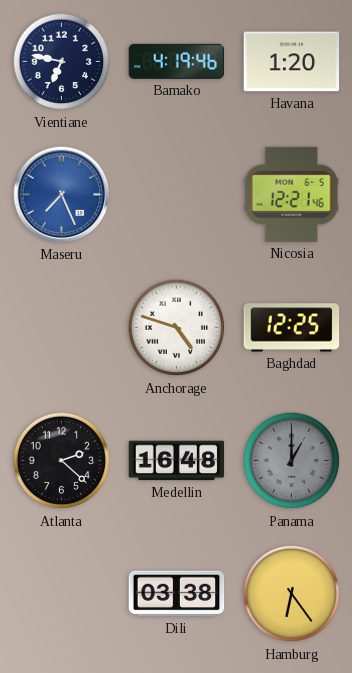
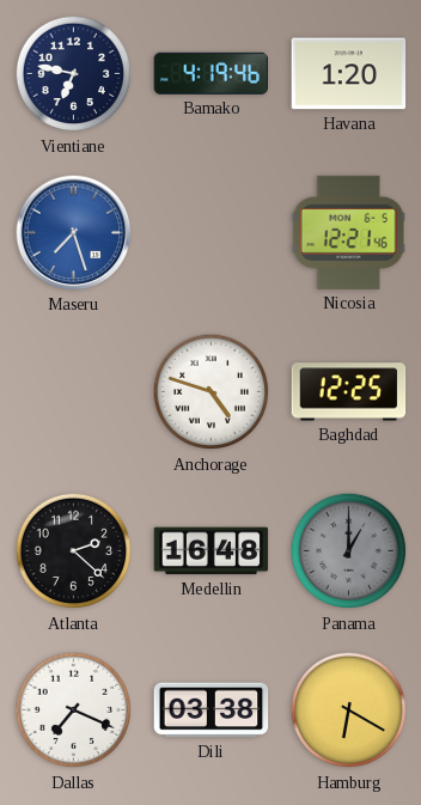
Maseru: 7:26 -> 7:27 (74, 233)
Dallas: none -> 7:19 (74, 711)
Hamburg: 6:24 -> 6:20 (349, 711)
